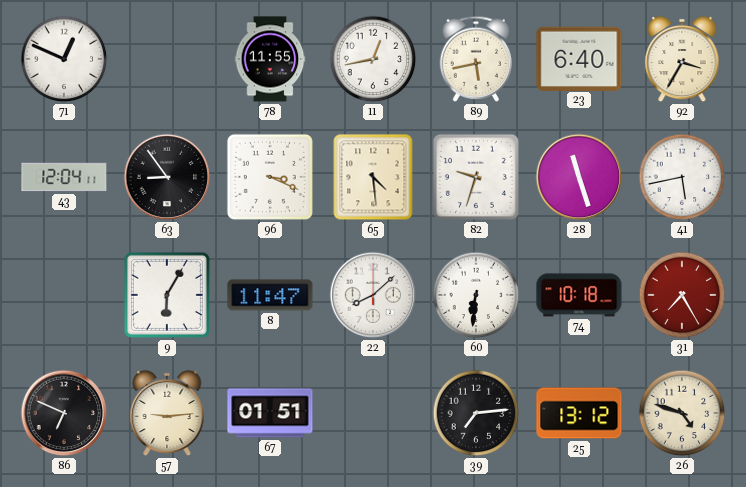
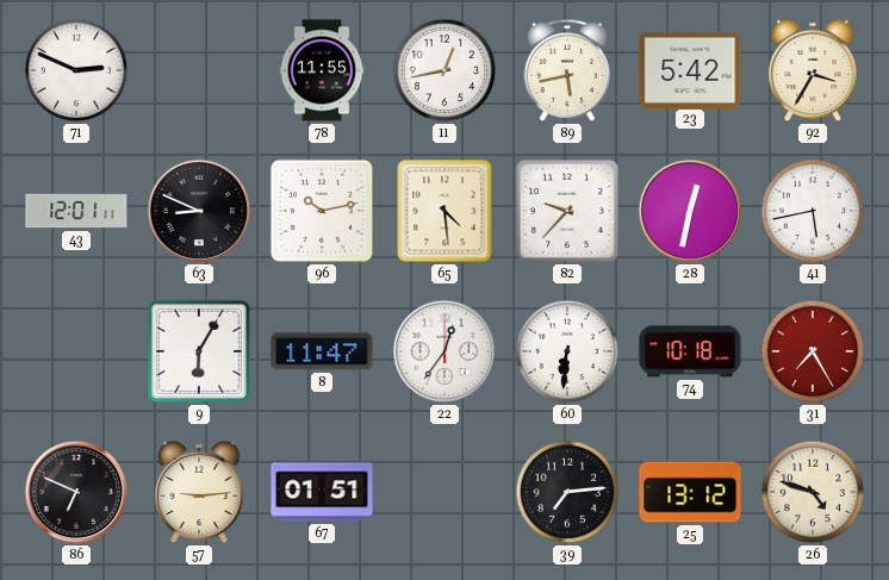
71: 12:49 -> 2:49 (76, 70)
23: 6:40 -> 5:42 (690, 69)
43: 12:04 -> 12:01 (76, 211)
63: 8:54 -> 8:49 (199, 211)
96: 3:19 -> 10:13 (322, 211)
82: 9:33 -> 9:37 (567, 211)
28: 11:27 -> 12:32 (690, 211)
22: 8:08 -> 12:36 (444, 351)
